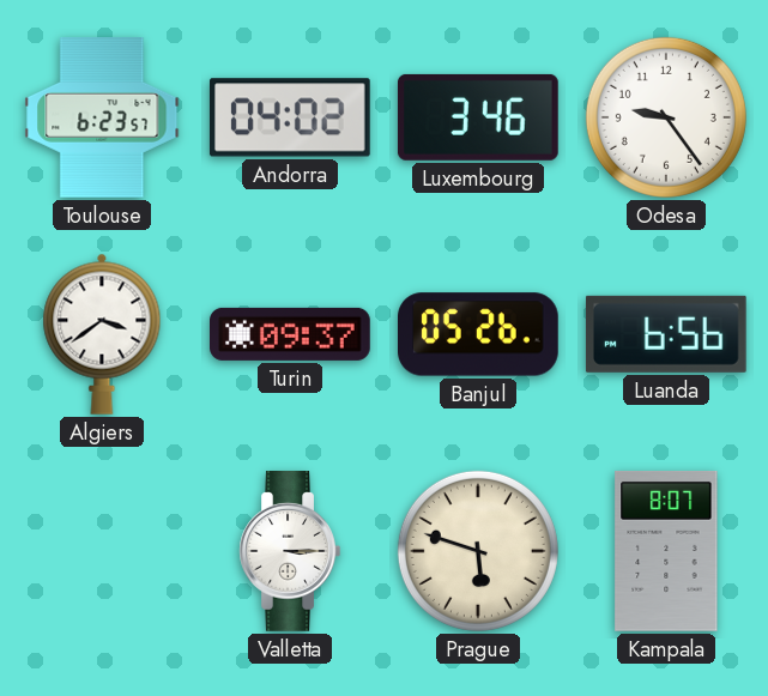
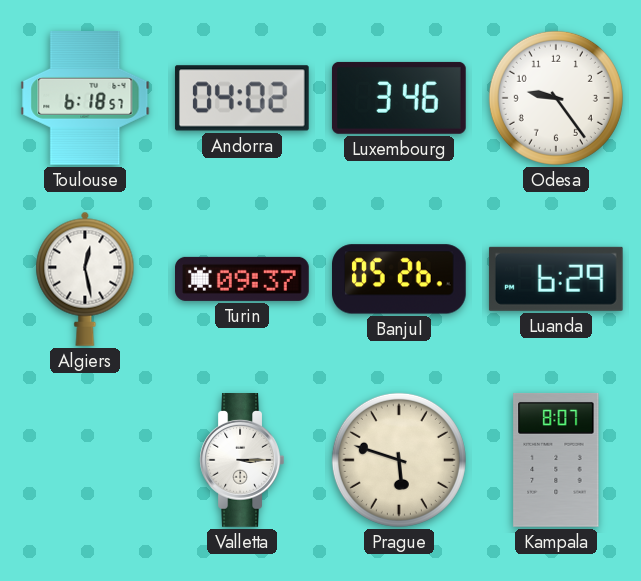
Toulouse: 6:23 -> 6:18 (85, 99)
Algiers: 3:39 -> 12:28 (85, 279)
Luanda: 6:56 -> 6:29 (556, 279)
